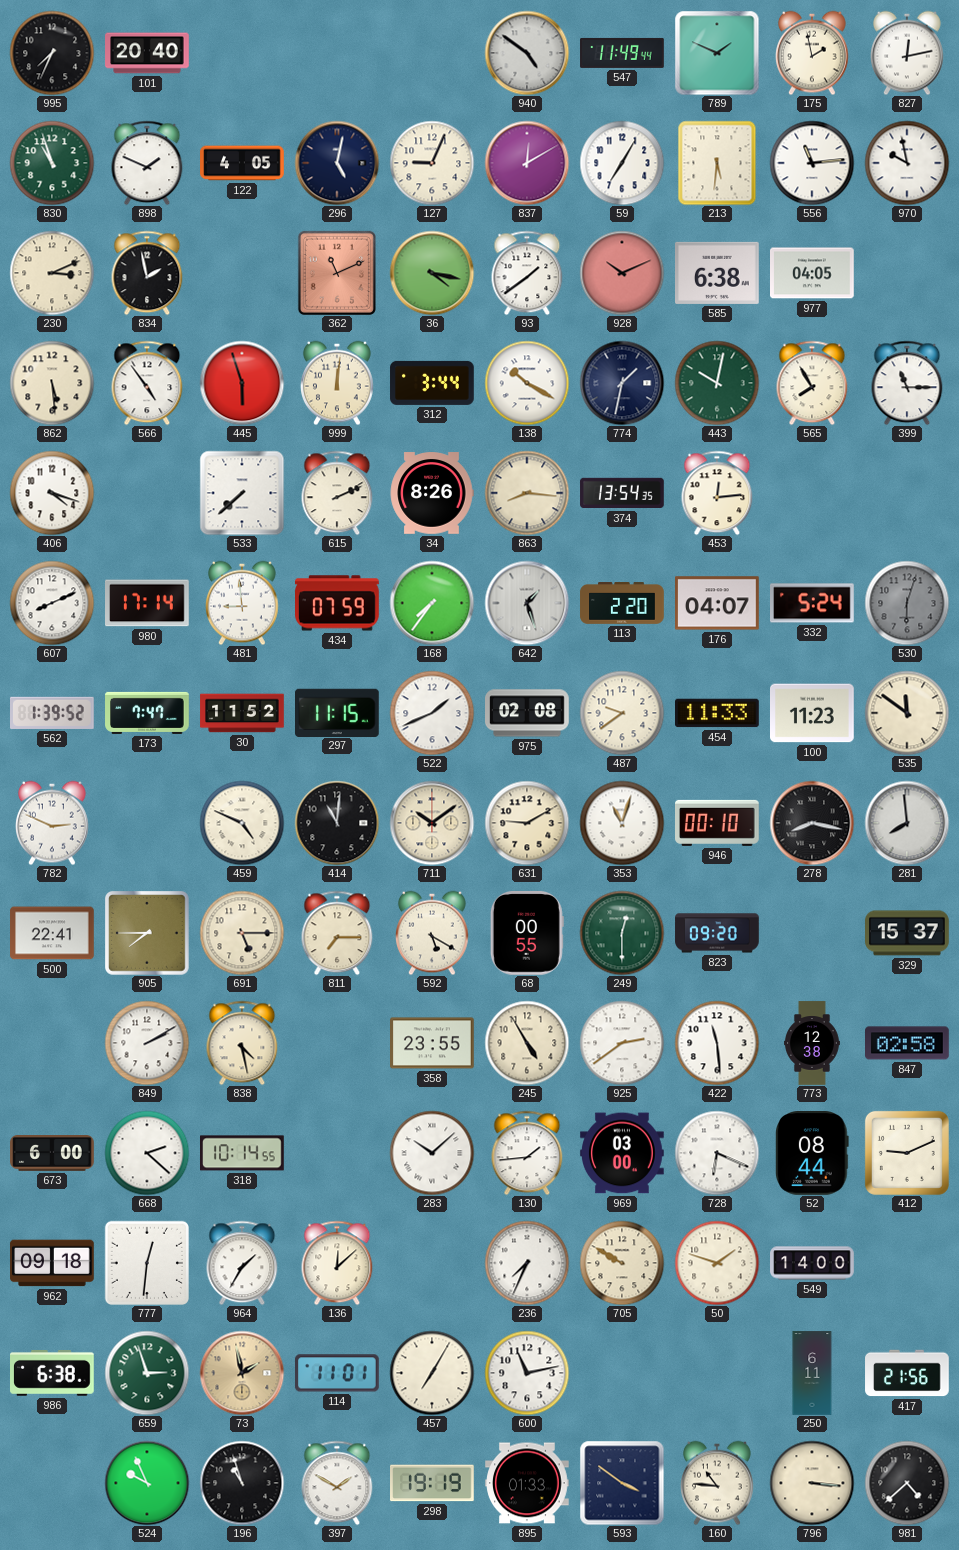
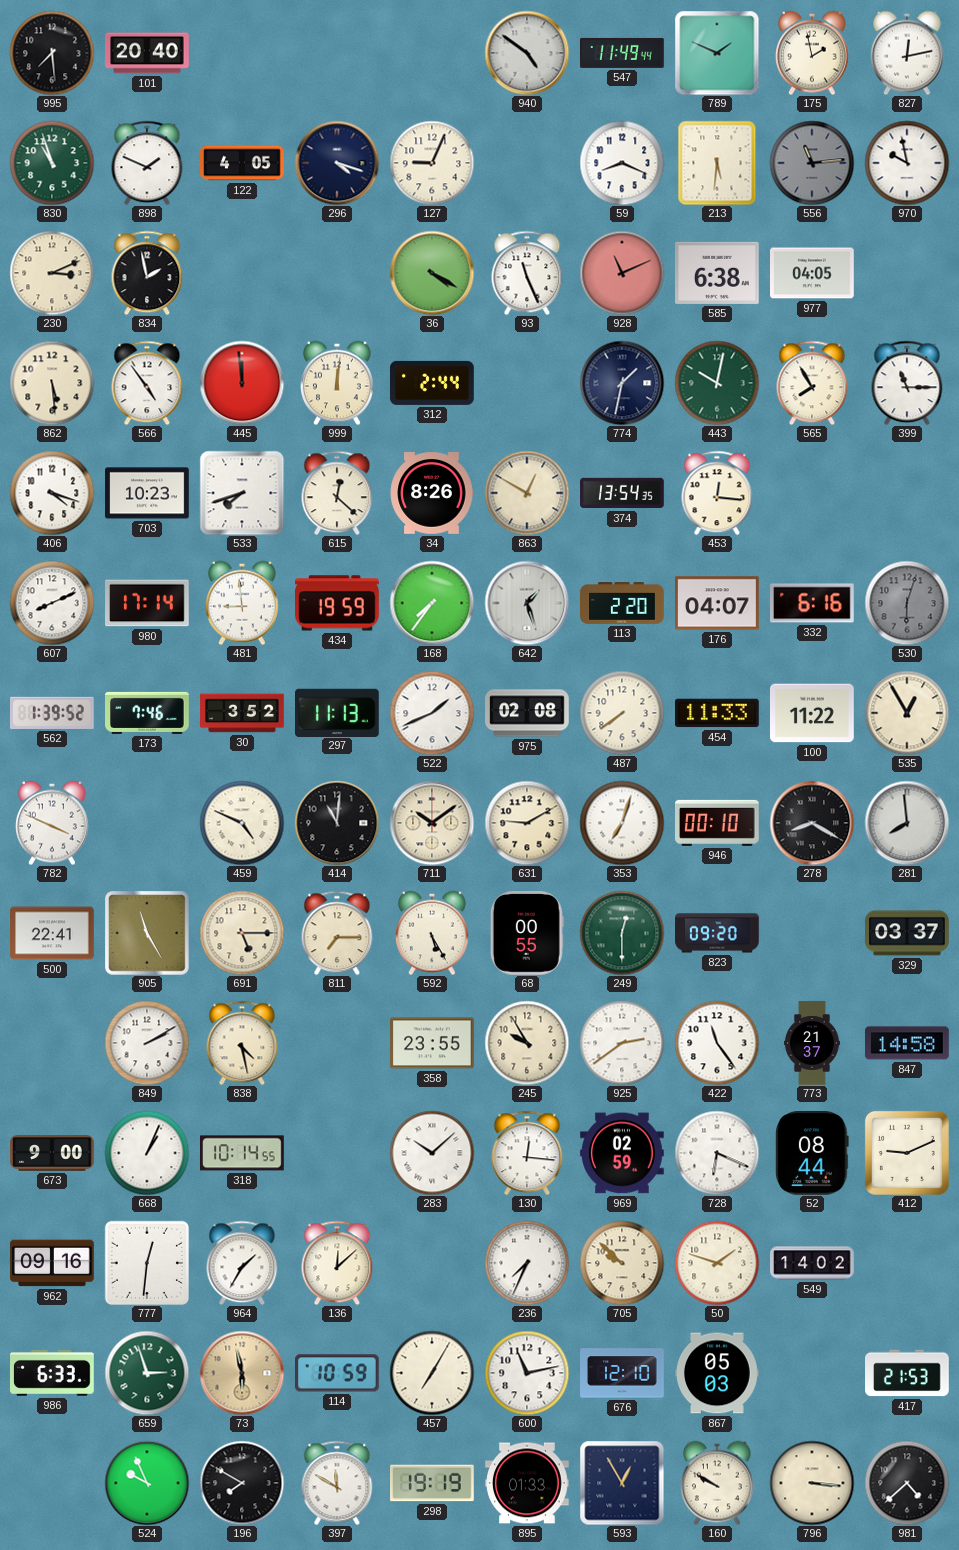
995: 7:34 -> 7:29 (52, 53)
296: 5:02 -> 4:18 (337, 163)
837: 12:10 -> none (527, 163)
59: 7:05 -> 8:19 (622, 163)
556 dial: white -> grey (812, 163)
362: 11:11 -> none (337, 273)
36: 4:17 -> 4:20 (432, 273)
93: 1:39 -> 11:26 (527, 273)
928: 10:11 -> 11:11 (622, 273)
445: 5:57 -> 11:59 (242, 383)
312: 3:44 -> 2:44 (432, 383)
138: 10:20 -> none (527, 383)
703: none -> 10:23 (147, 493)
533: 7:38 -> 7:42 (242, 493)
615: 2:11 -> 12:22 (337, 493)
863: 8:16 -> 12:50 (527, 493)
453: 12:14 -> 12:16 (717, 493)
434: 07:59 -> 19:59 (338, 603)
332: 5:24 -> 6:16 (813, 603)
173: 7:47 -> 7:46 (147, 713)
30: 11:52 -> 3:52 (242, 713)
297: 11:15 -> 11:13 (338, 712)
487: 9:39 -> 7:39 (622, 713)
100: 11:23 -> 11:22 (813, 713)
535: 11:51 -> 12:55 (907, 713)
782: 2:49 -> 3:49 (53, 823)
353: 11:03 -> 7:03 (622, 823)
278: 8:17 -> 8:20 (812, 823)
905: 7:45 -> 11:25 (148, 934)
592: 5:20 -> 5:25 (433, 933)
329: 15:37 -> 03:37 (908, 933)
245: 4:55 -> 9:55 (527, 1043)
422: 11:29 -> 11:24 (717, 1043)
773: 12:38 -> 21:37 (813, 1043)
847: 02:58 -> 14:58 (907, 1043)
673: 6:00 -> 9:00 (52, 1154)
668: 2:22 -> 1:04 (147, 1153)
130: 1:44 -> 12:16 (527, 1153)
969: 03:00 -> 02:59 (622, 1153)
962: 09:18 -> 09:16 (52, 1263)
705: 9:50 -> 9:52 (622, 1263)
549: 14:00 -> 14:02 (812, 1263)
986: 6:38 -> 6:33 (53, 1373)
73: 1:58 -> 5:58 (242, 1373)
114: 11:01 -> 10:59 (338, 1373)
676: none -> 12:10 (622, 1373)
867: none -> 05:03 (717, 1373)
250: 6:11 -> none (812, 1373)
417: 21:56 -> 21:53 (907, 1373)
196: 10:57 -> 7:50 (242, 1483)
397: 1:50 -> 11:50 (337, 1483)
593: 3:51 -> 12:55 (622, 1483)
160: 10:46 -> 9:50 (718, 1483)
